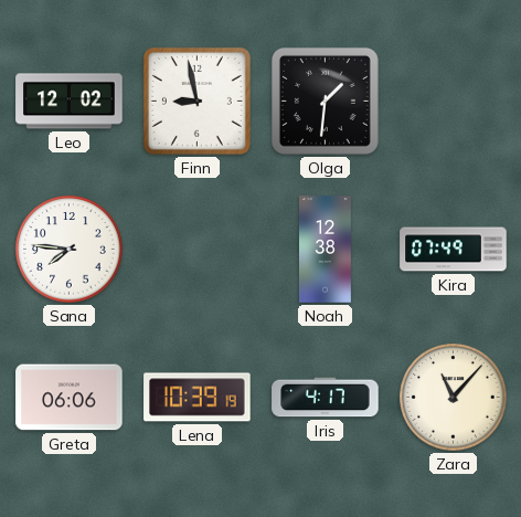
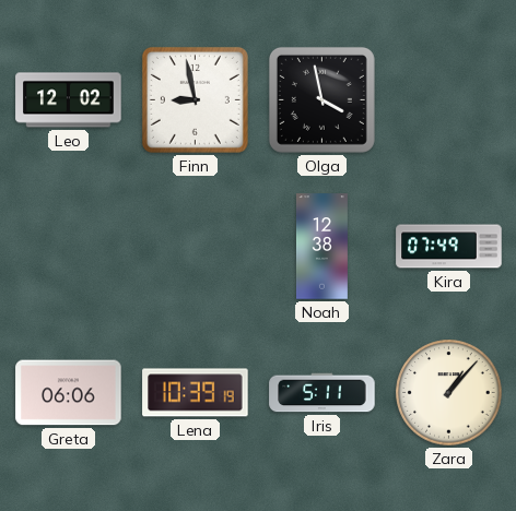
Olga: 1:31 -> 3:58 (321, 99)
Sana: 7:46 -> none (70, 250)
Iris: 4:17 -> 5:11 (322, 393)
Zara: 11:07 -> 1:07 (449, 393)
